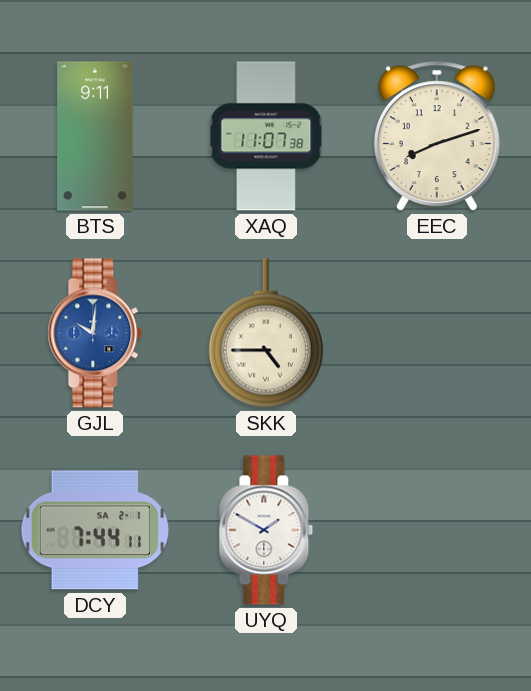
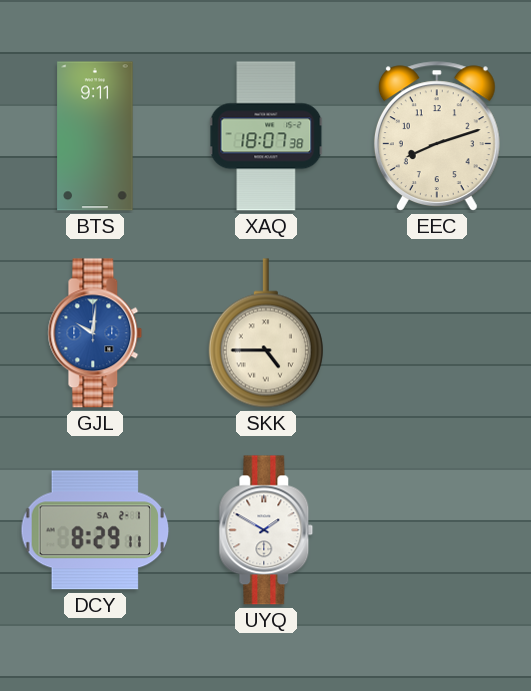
XAQ: 11:07 -> 18:07 (266, 136)
DCY: 7:44 -> 8:29 (95, 530)
